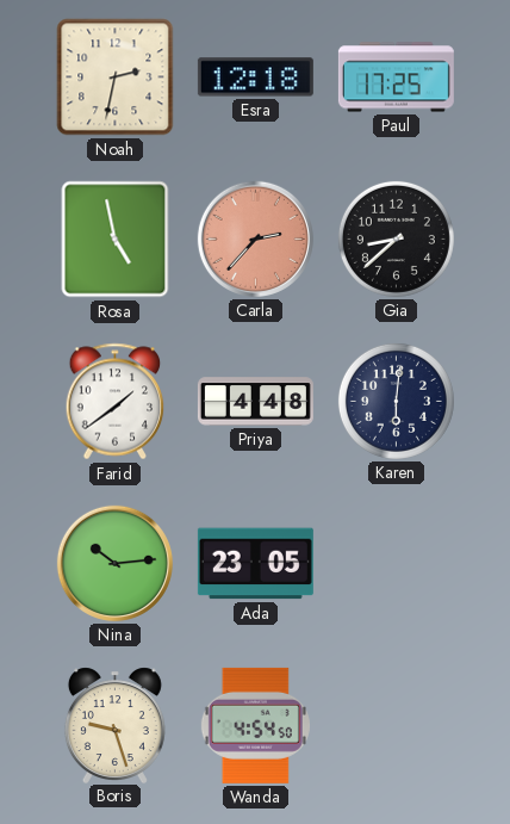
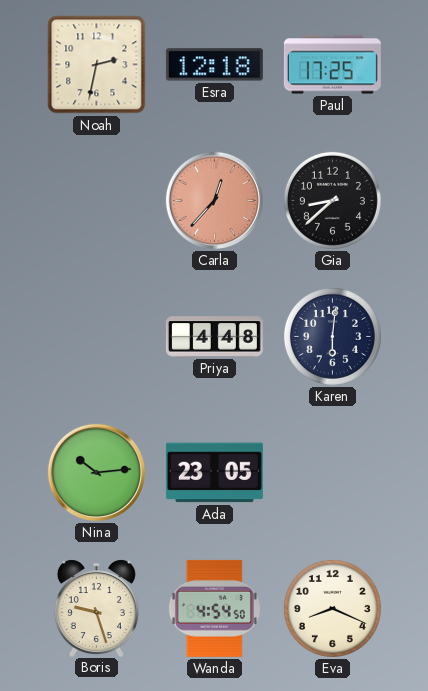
Rosa: 4:58 -> none (116, 240)
Carla: 2:37 -> 12:37 (214, 200)
Farid: 1:39 -> none (116, 402)
Eva: none -> 8:19 (332, 608)
